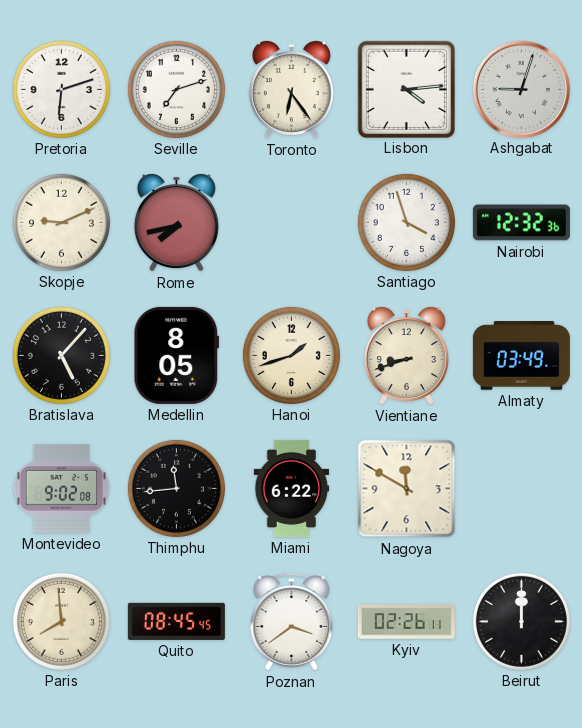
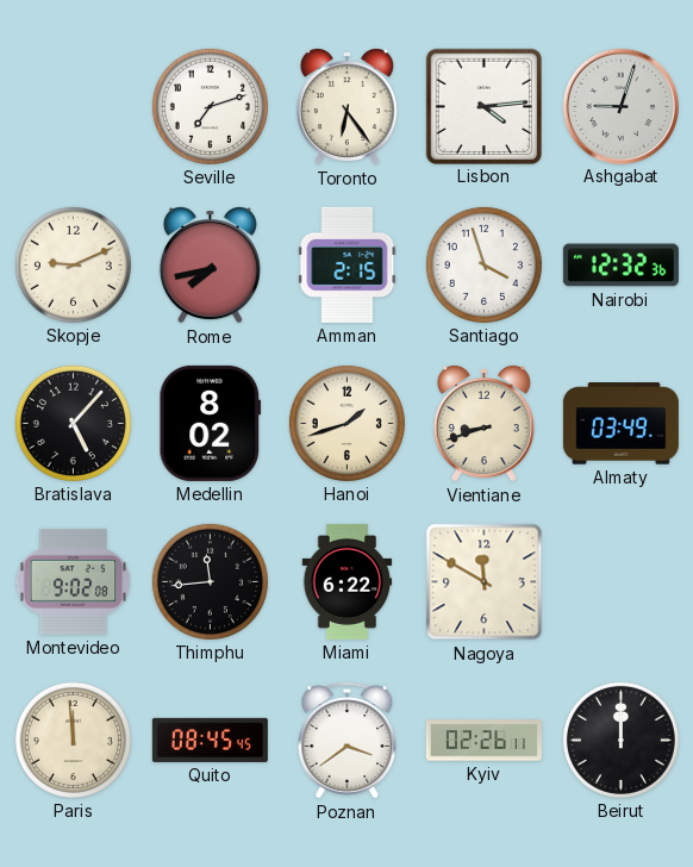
Pretoria: 6:12 -> none (61, 89)
Amman: none -> 2:15 (348, 264)
Medellin: 8:05 -> 8:02 (210, 423)
Paris: 7:59 -> 11:59 (73, 740)
